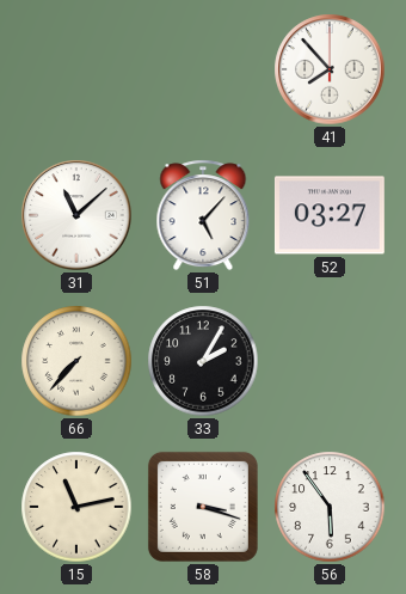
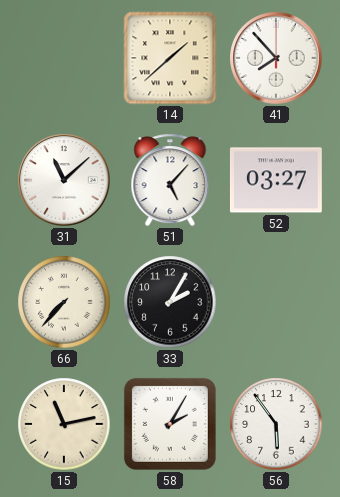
14: none -> 1:38 (170, 58)
58: 3:18 -> 2:05 (170, 424)
